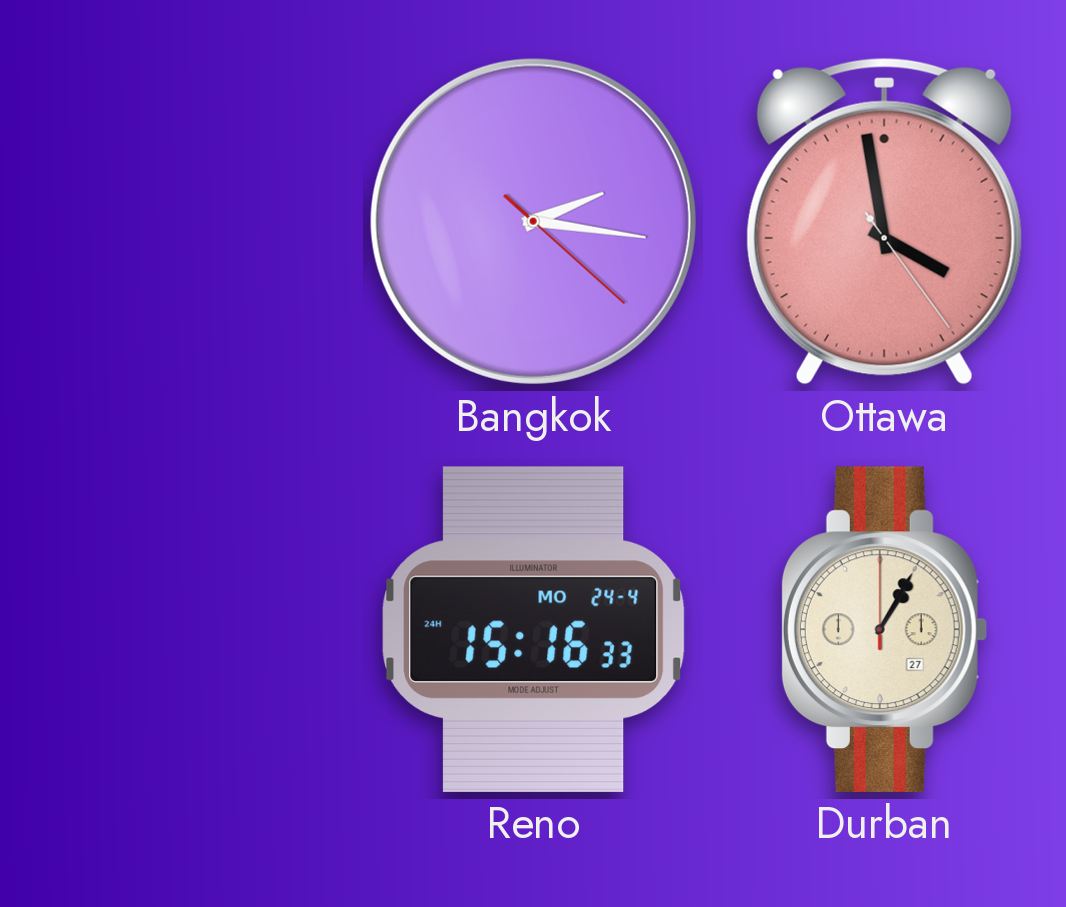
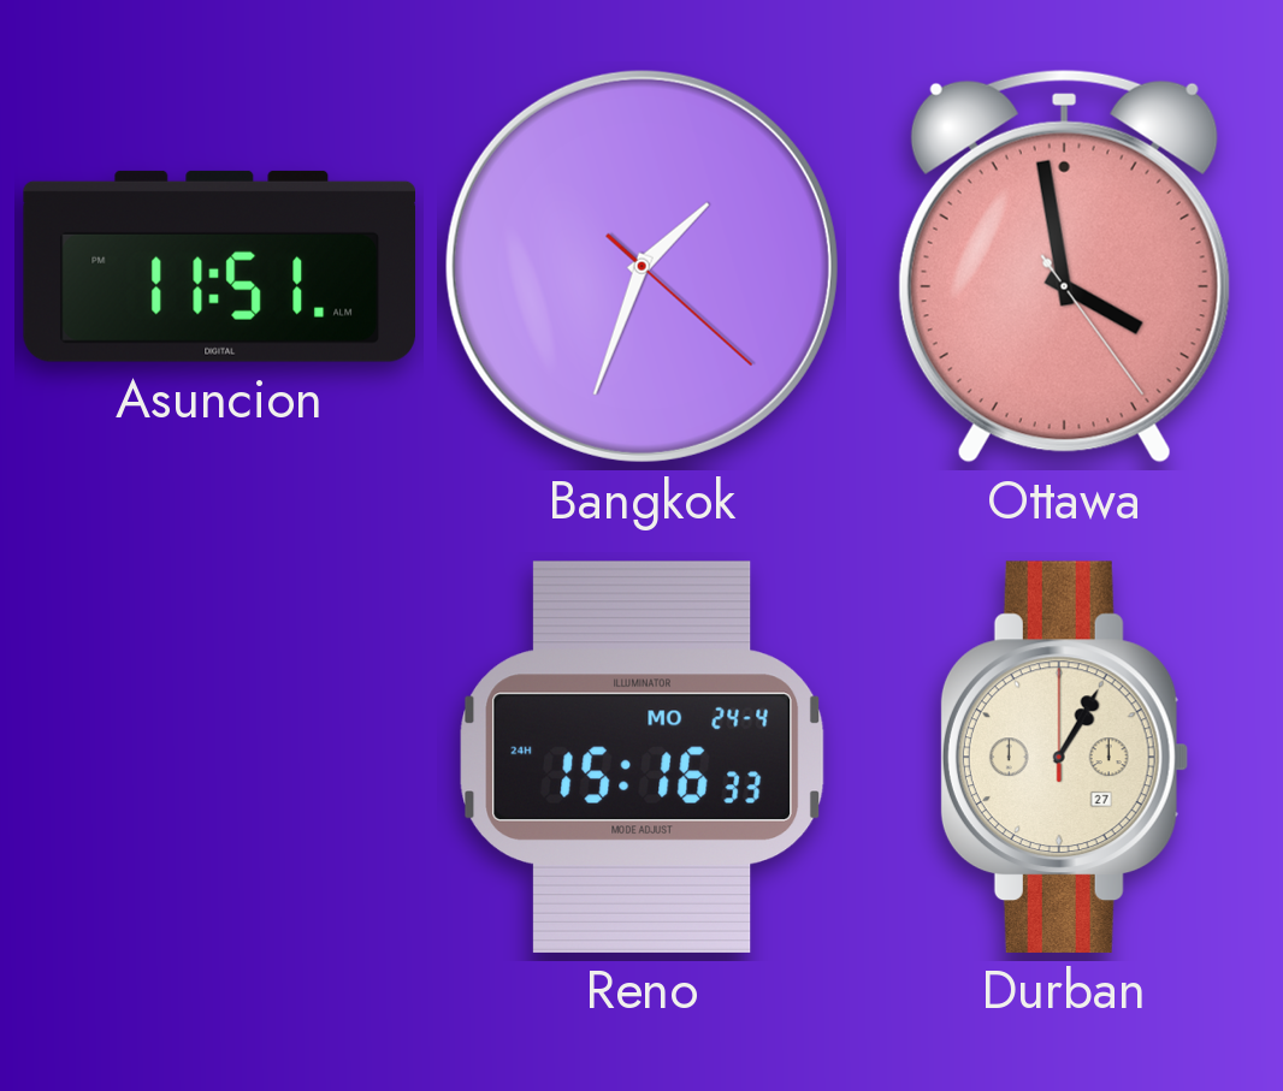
Asuncion: none -> 11:51 (219, 266)
Bangkok: 2:16 -> 1:33 (641, 266)
